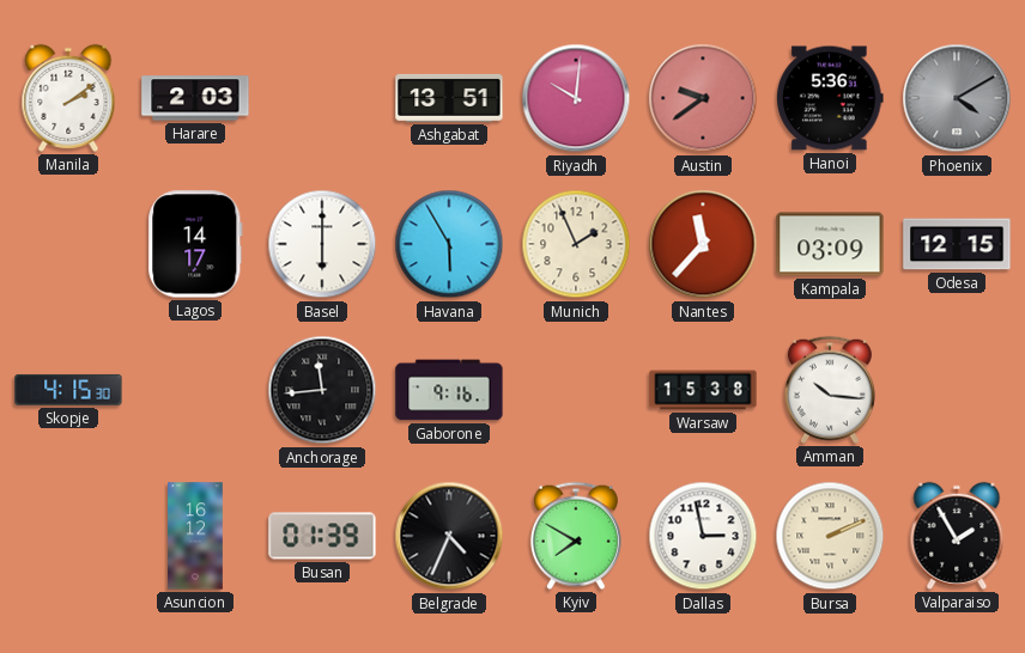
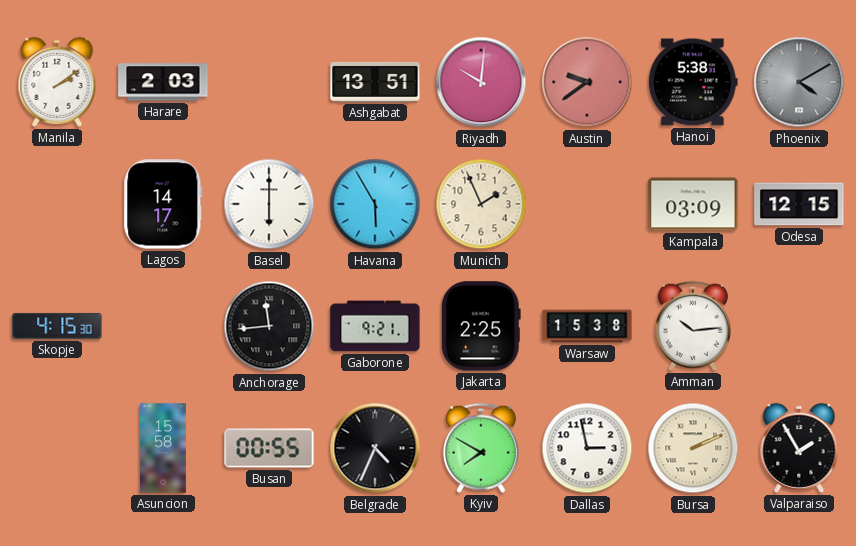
Hanoi: 5:36 -> 5:38 (694, 82)
Nantes: 11:37 -> none (703, 244)
Gaborone: 9:16 -> 9:21 (375, 326)
Jakarta: none -> 2:25 (481, 326)
Amman: 10:16 -> 10:14 (693, 326)
Asuncion: 16:12 -> 15:58 (164, 448)
Busan: 01:39 -> 00:55 (269, 448)
